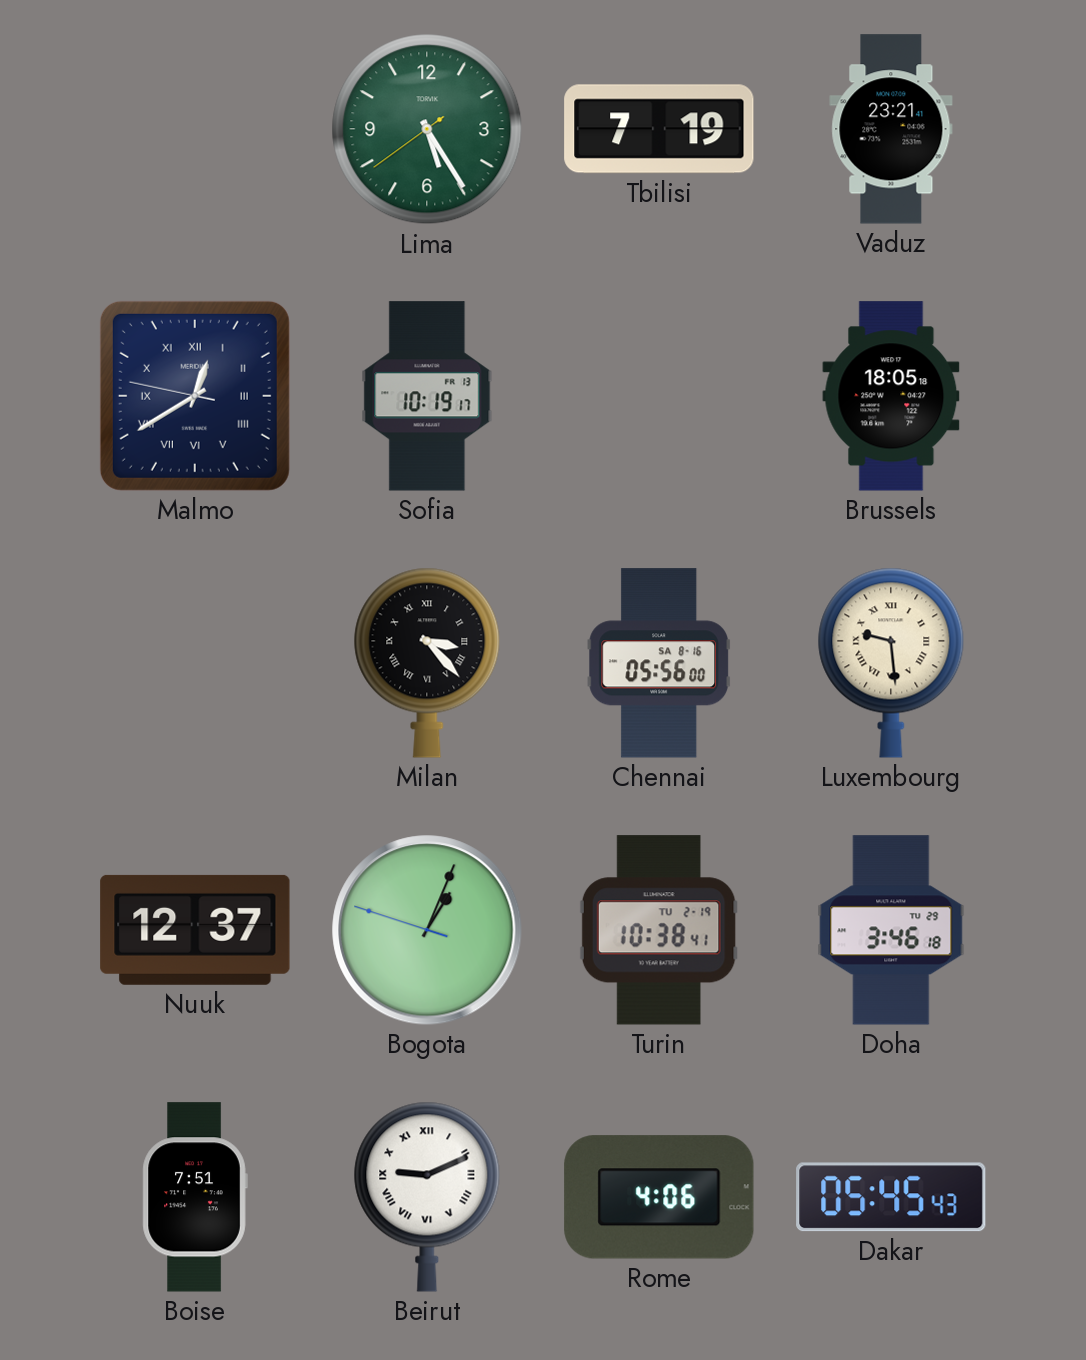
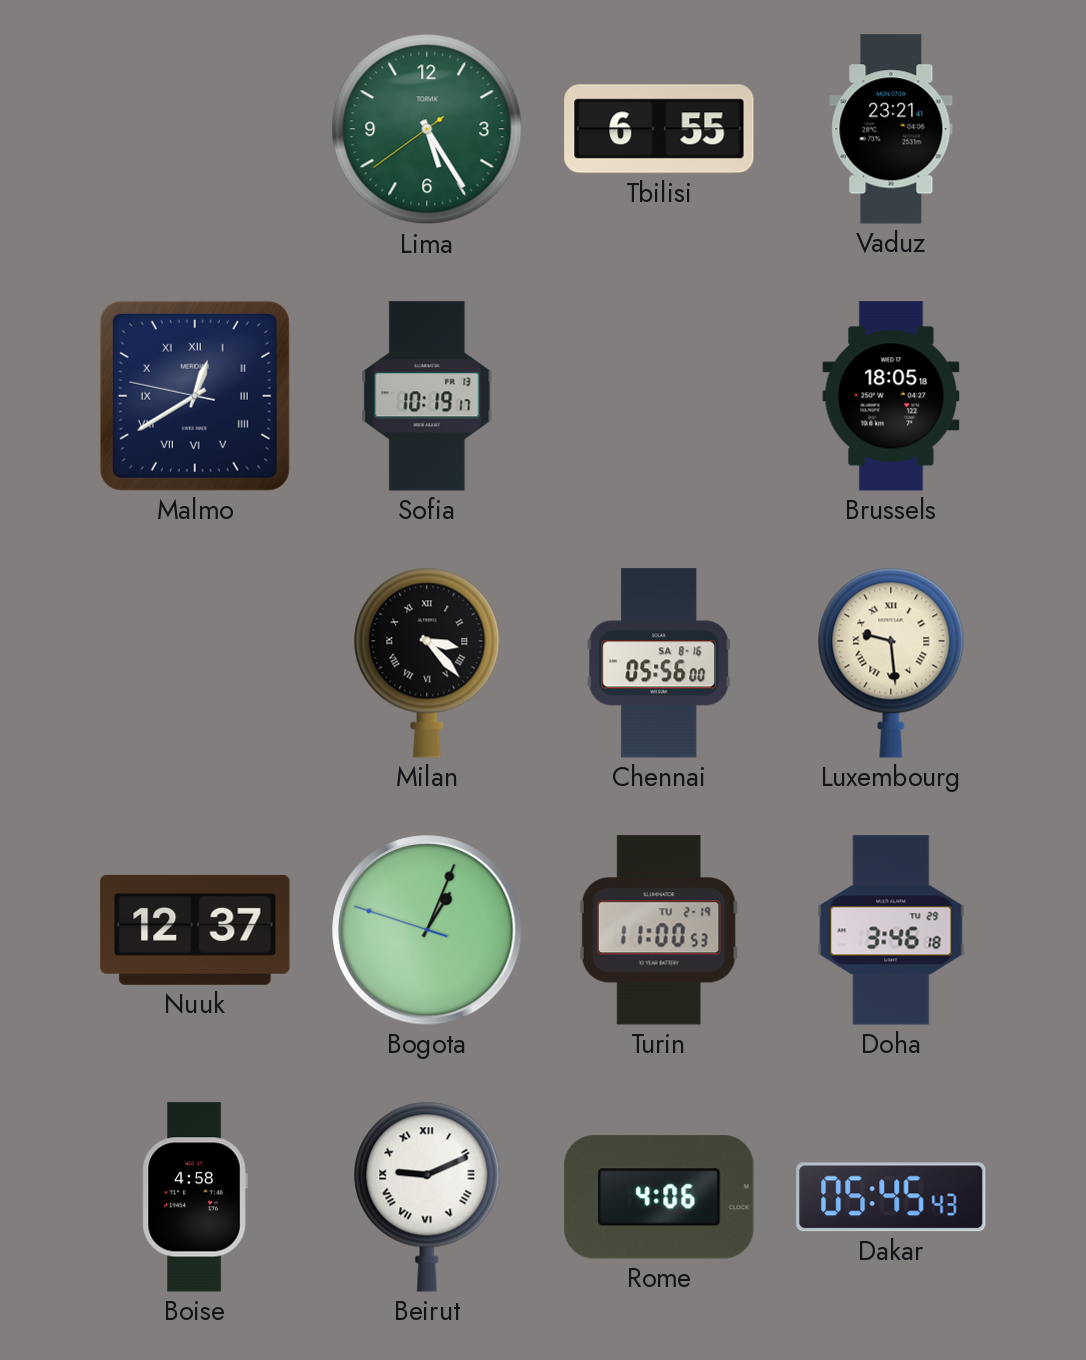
Tbilisi: 7:19 -> 6:55 (659, 129)
Turin: 10:38 -> 11:00 (659, 930)
Boise: 7:51 -> 4:58 (195, 1197)
